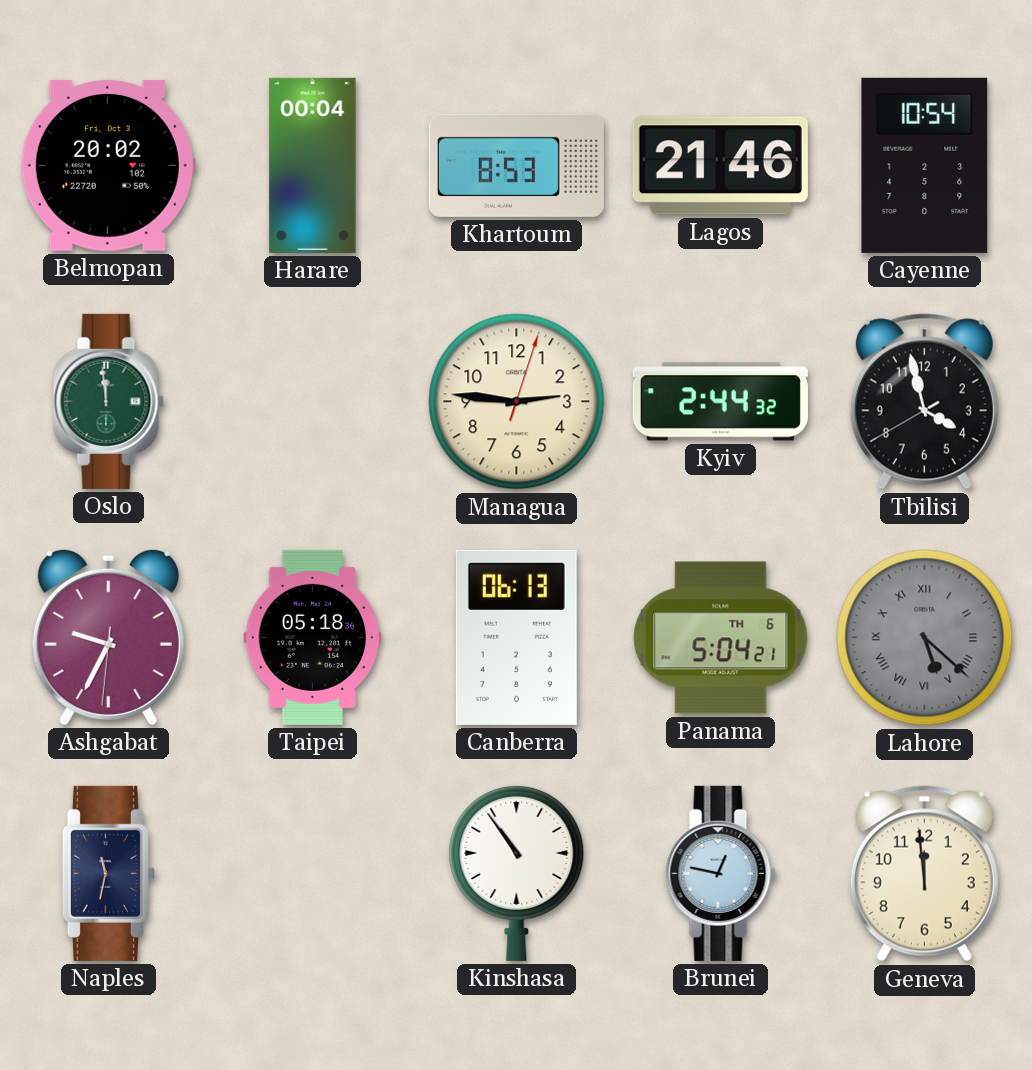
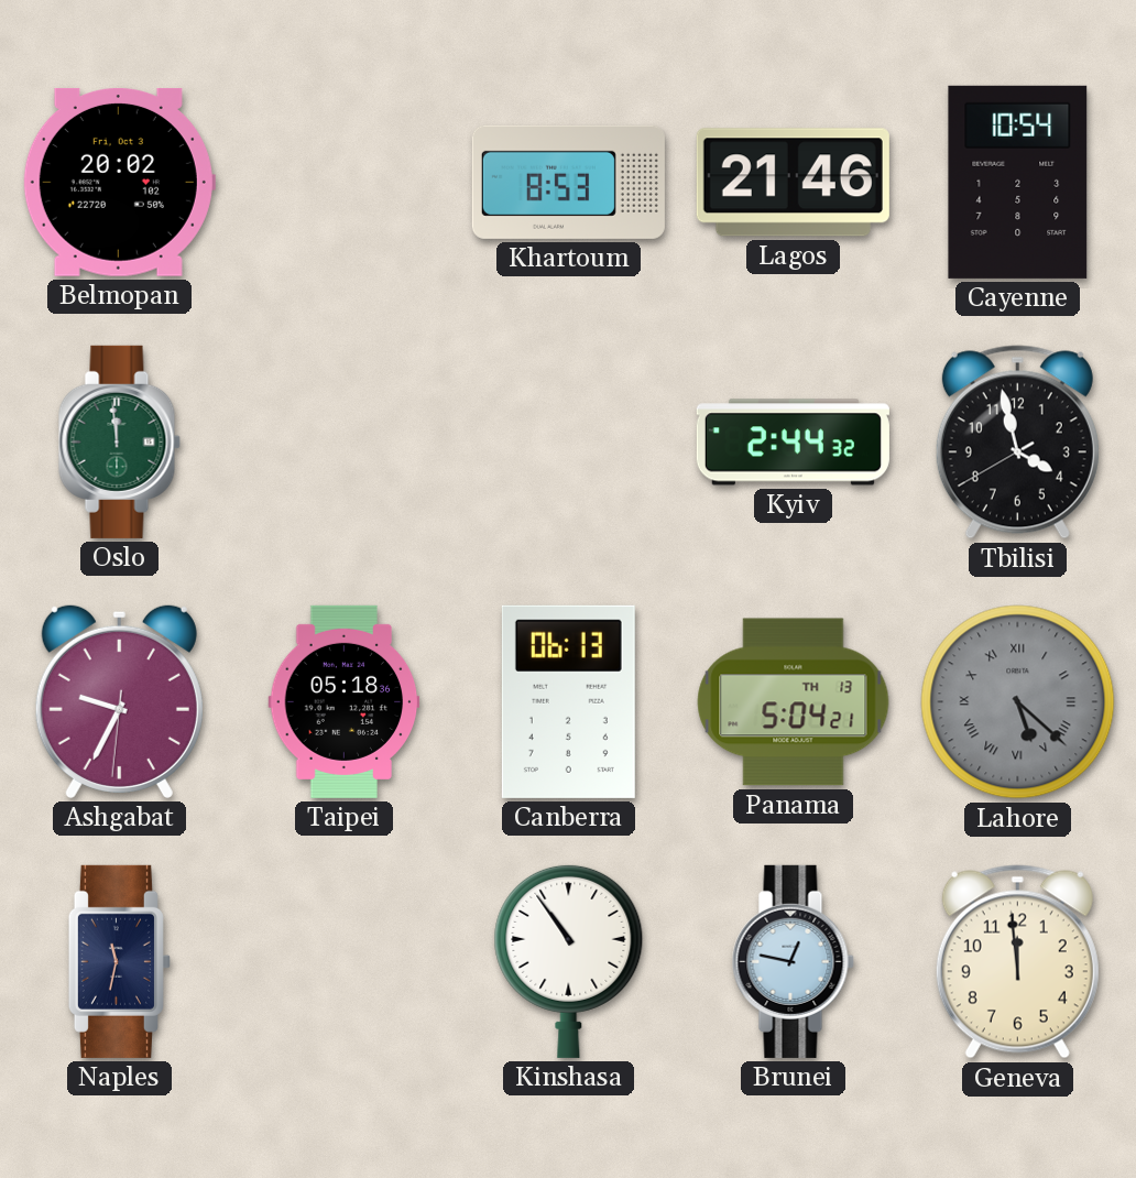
Harare: 00:04 -> none (313, 165)
Managua: 2:46 -> none (517, 402)
Panama date: TH 6 -> TH 13 (794, 702)
